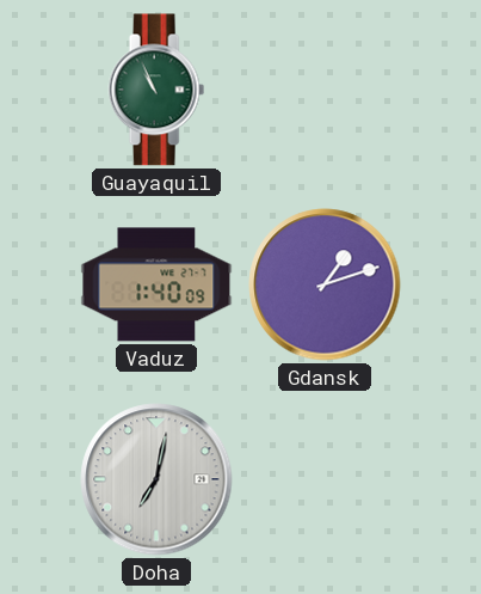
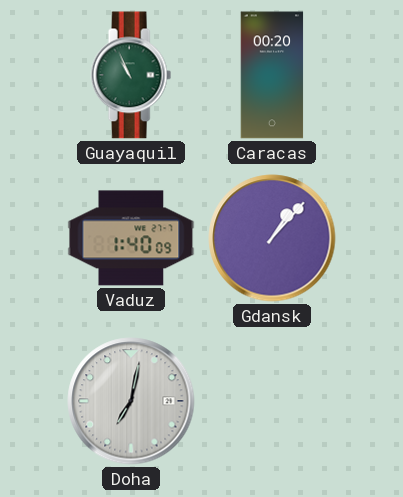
Caracas: none -> 00:20 (272, 75)
Gdansk: 1:12 -> 1:07 (272, 238)
